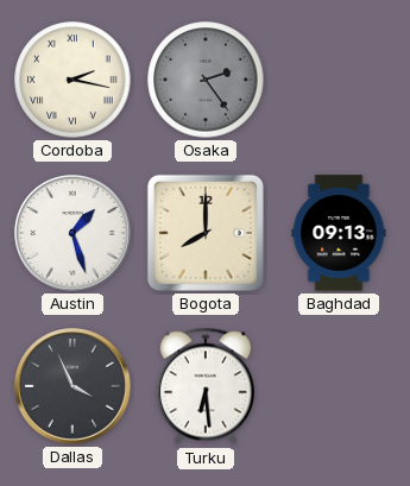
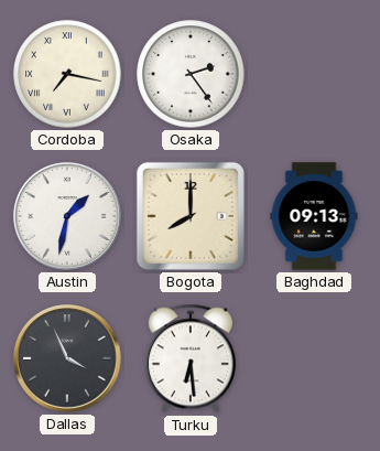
Cordoba: 2:17 -> 7:17 (67, 74)
Osaka dial: grey -> white (191, 74)
Austin: 1:27 -> 1:32 (68, 217)
